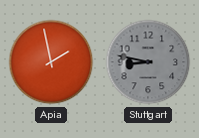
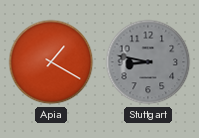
Apia: 1:58 -> 1:20 (51, 62)
